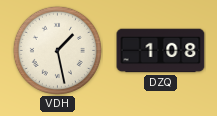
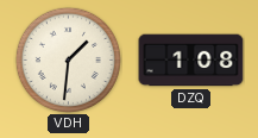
VDH: 1:28 -> 1:31 (68, 59)
